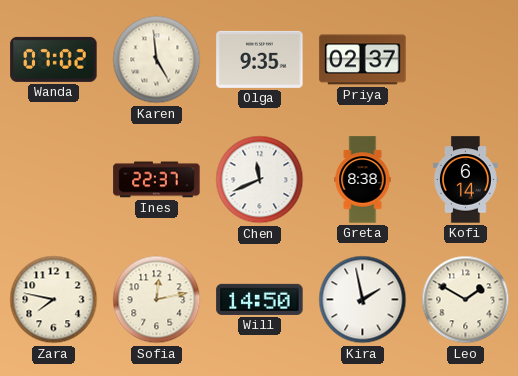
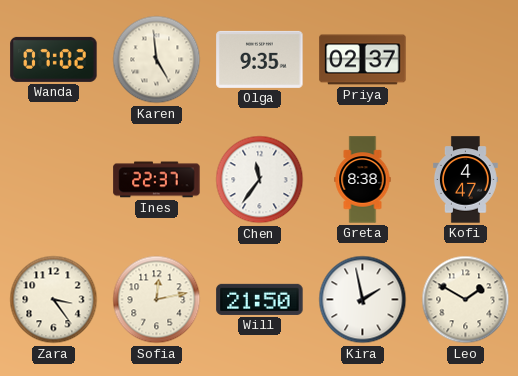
Chen: 11:41 -> 11:36 (260, 180)
Kofi: 6:14 -> 4:47 (466, 180)
Zara: 7:47 -> 3:24 (54, 300)
Will: 14:50 -> 21:50 (260, 299)
